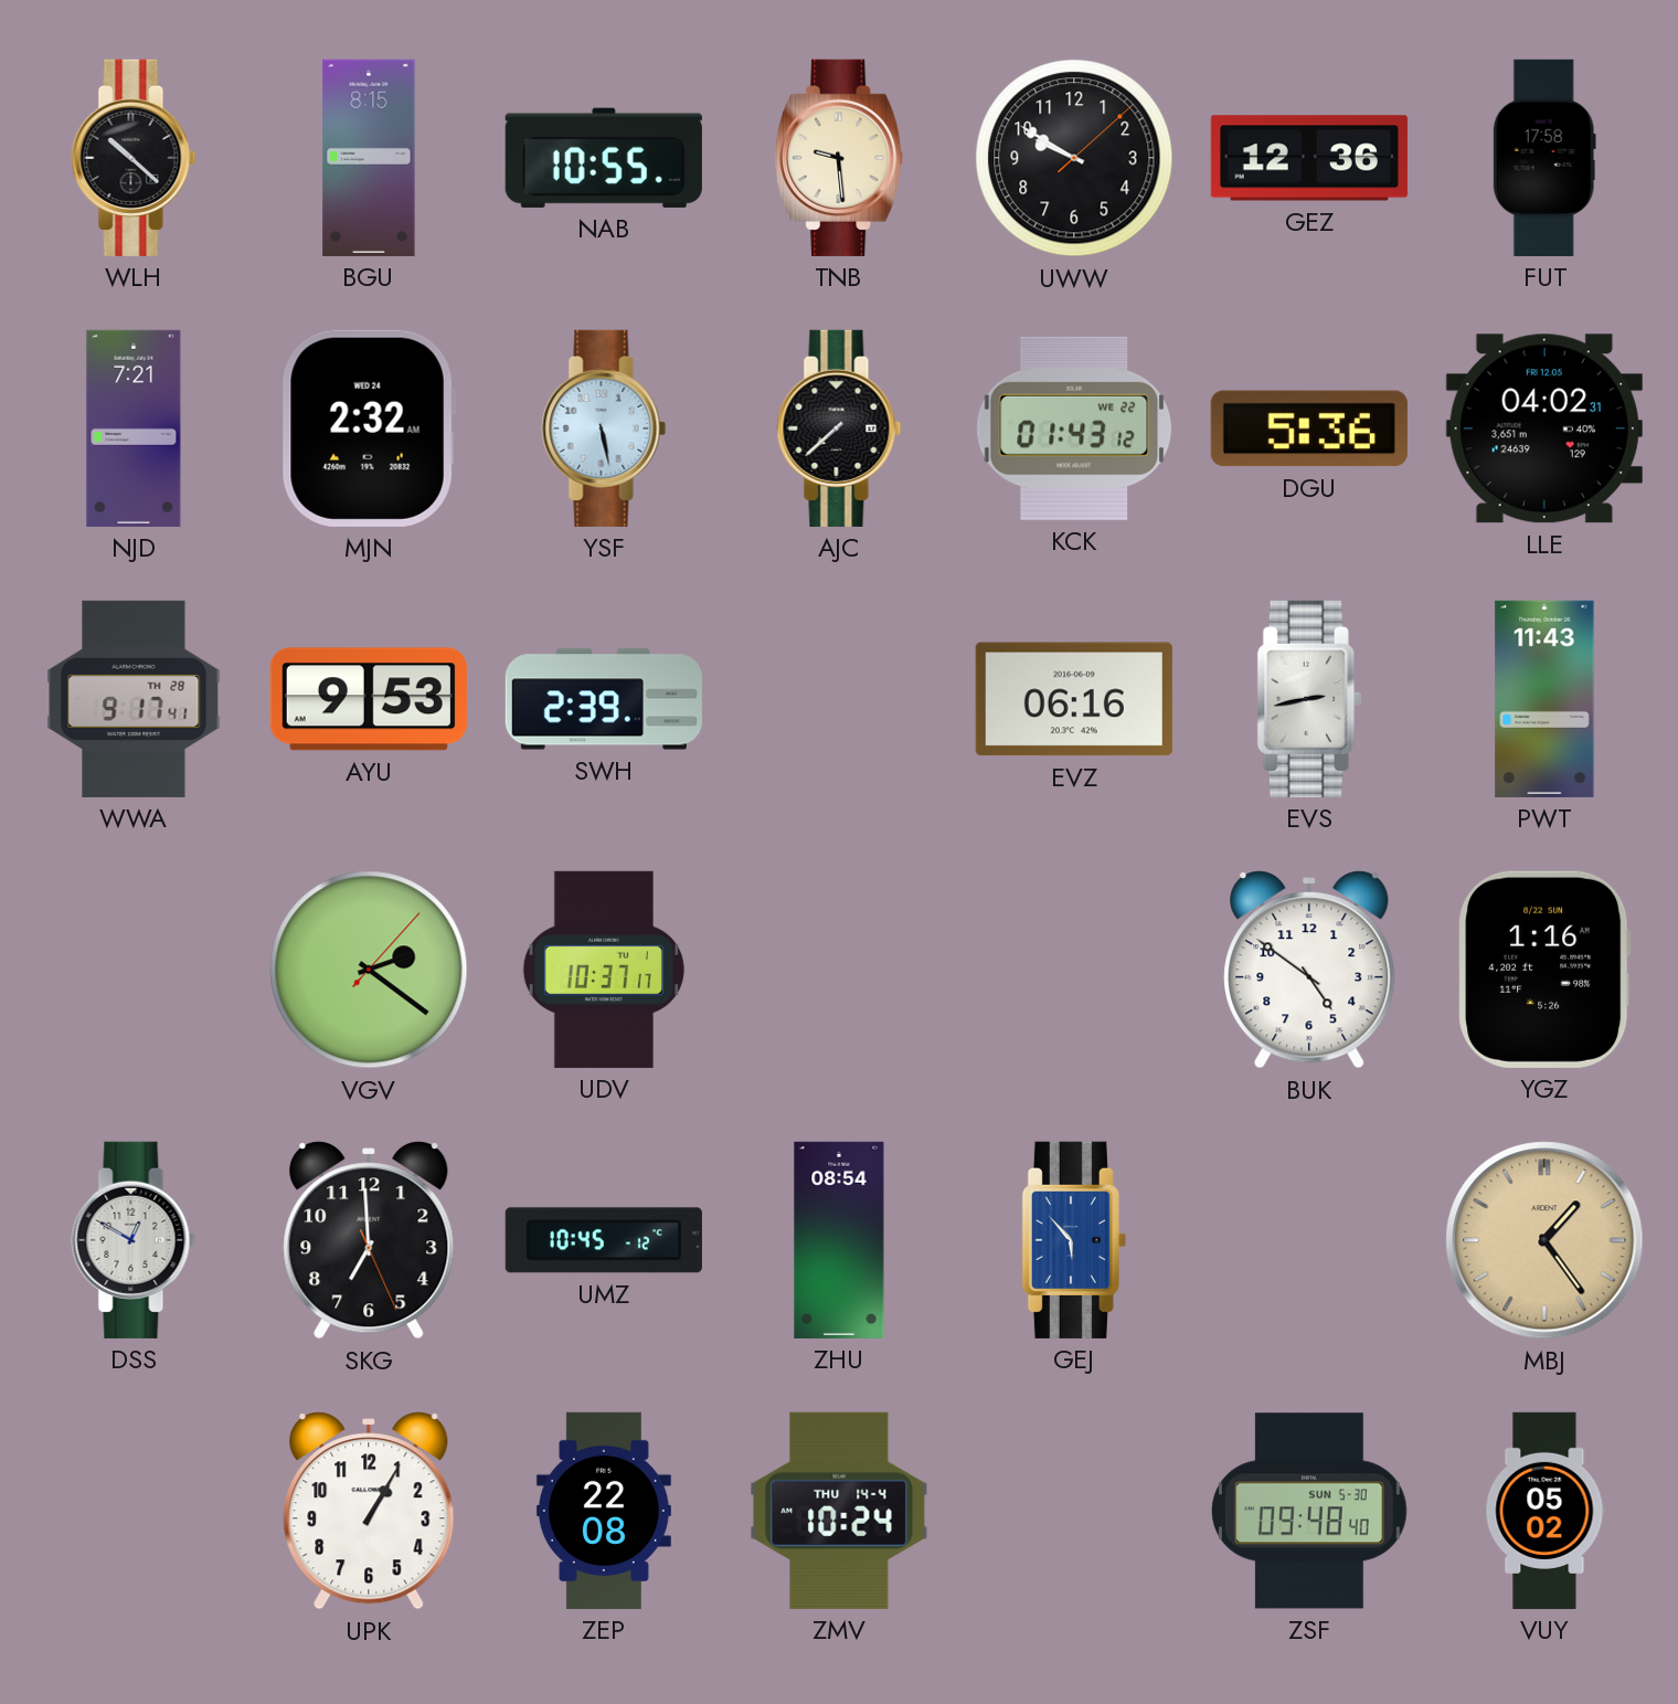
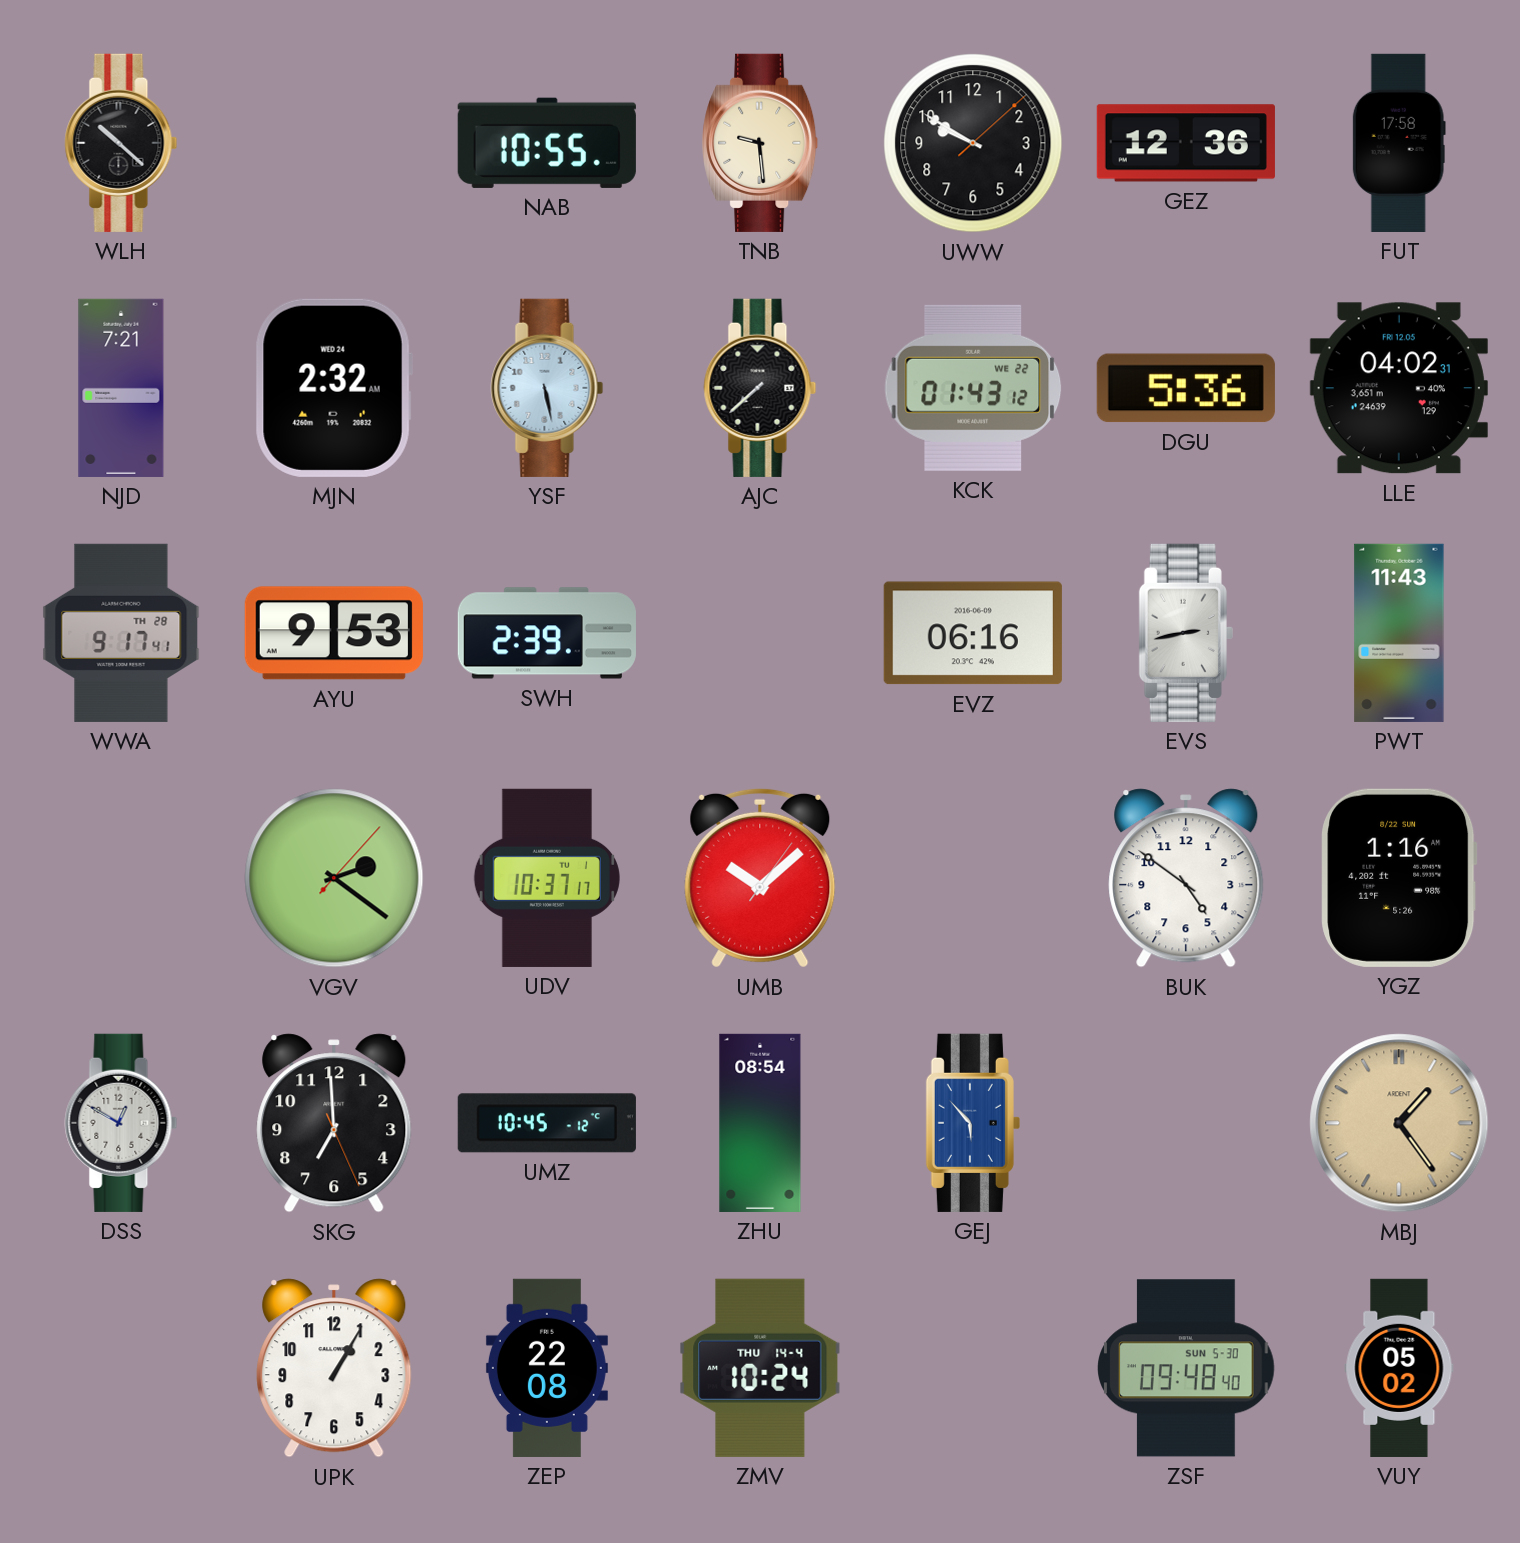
BGU: 8:15 -> none (369, 158)
UMB: none -> 10:08 (760, 878)
